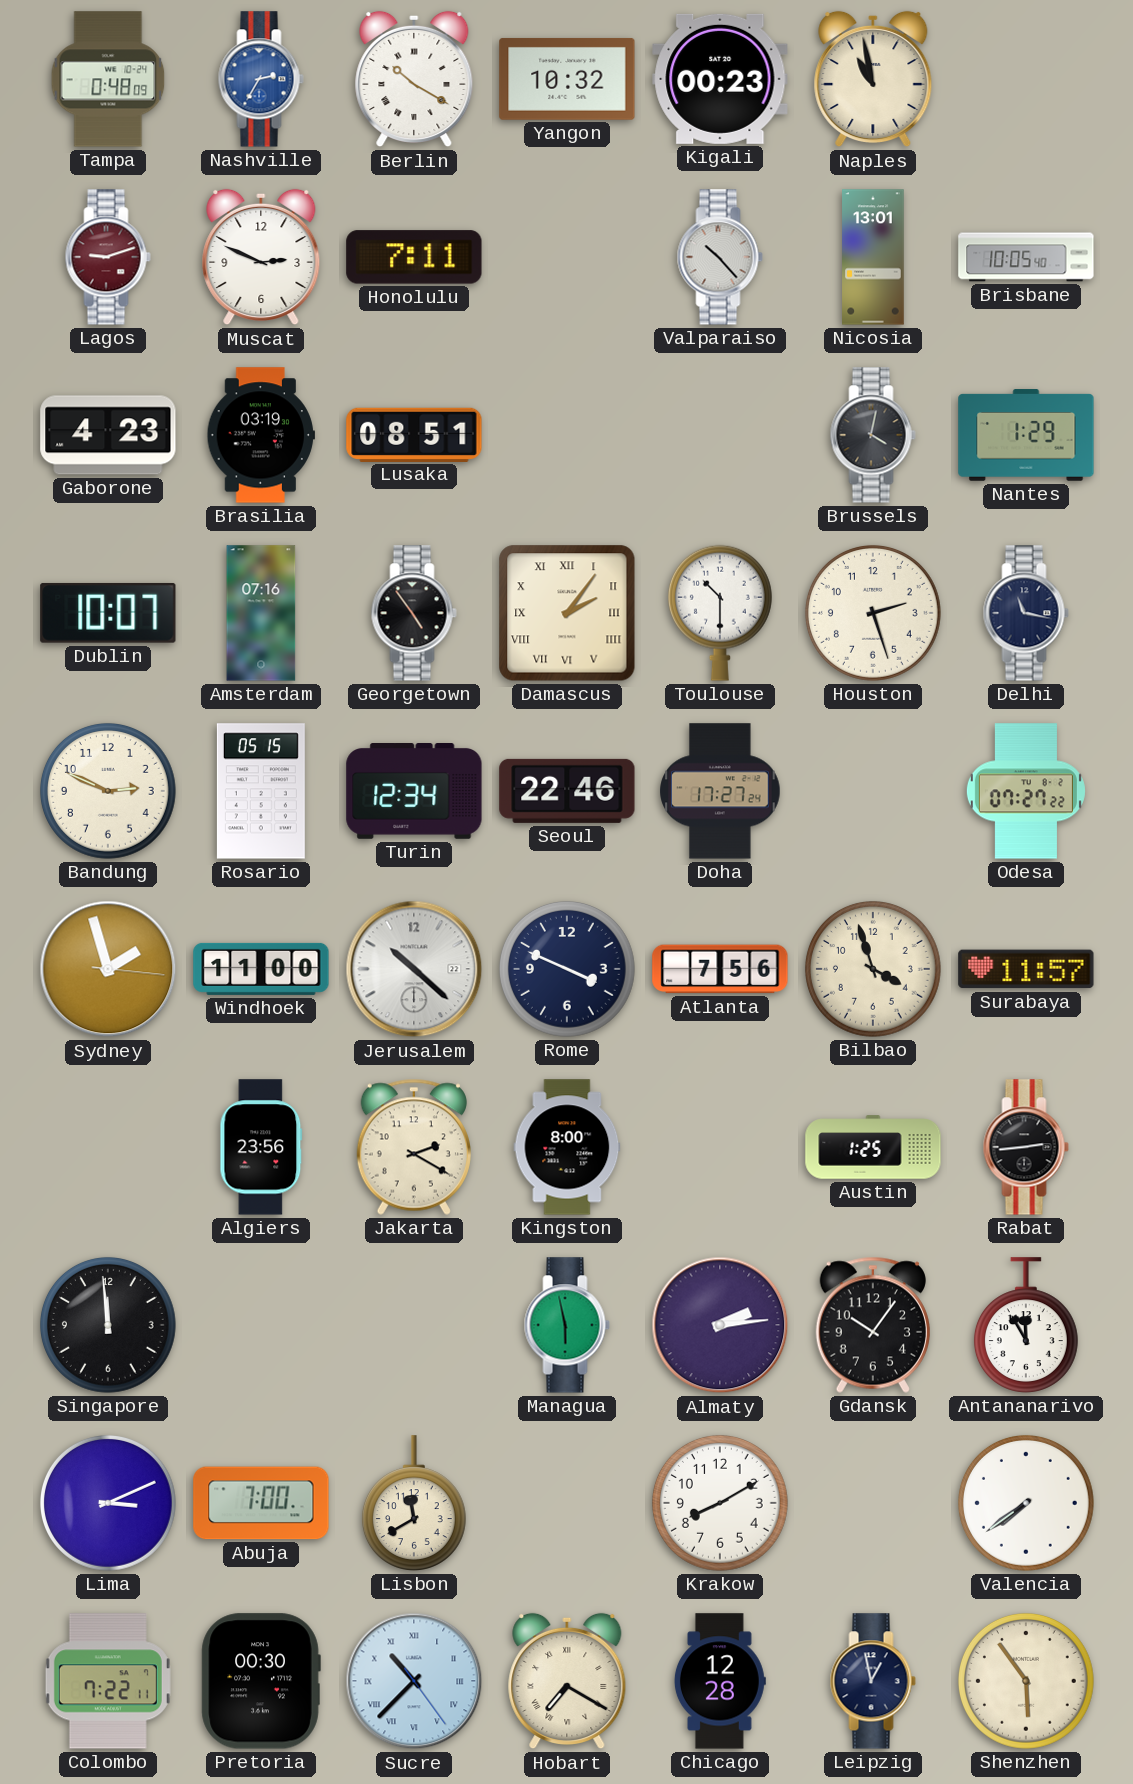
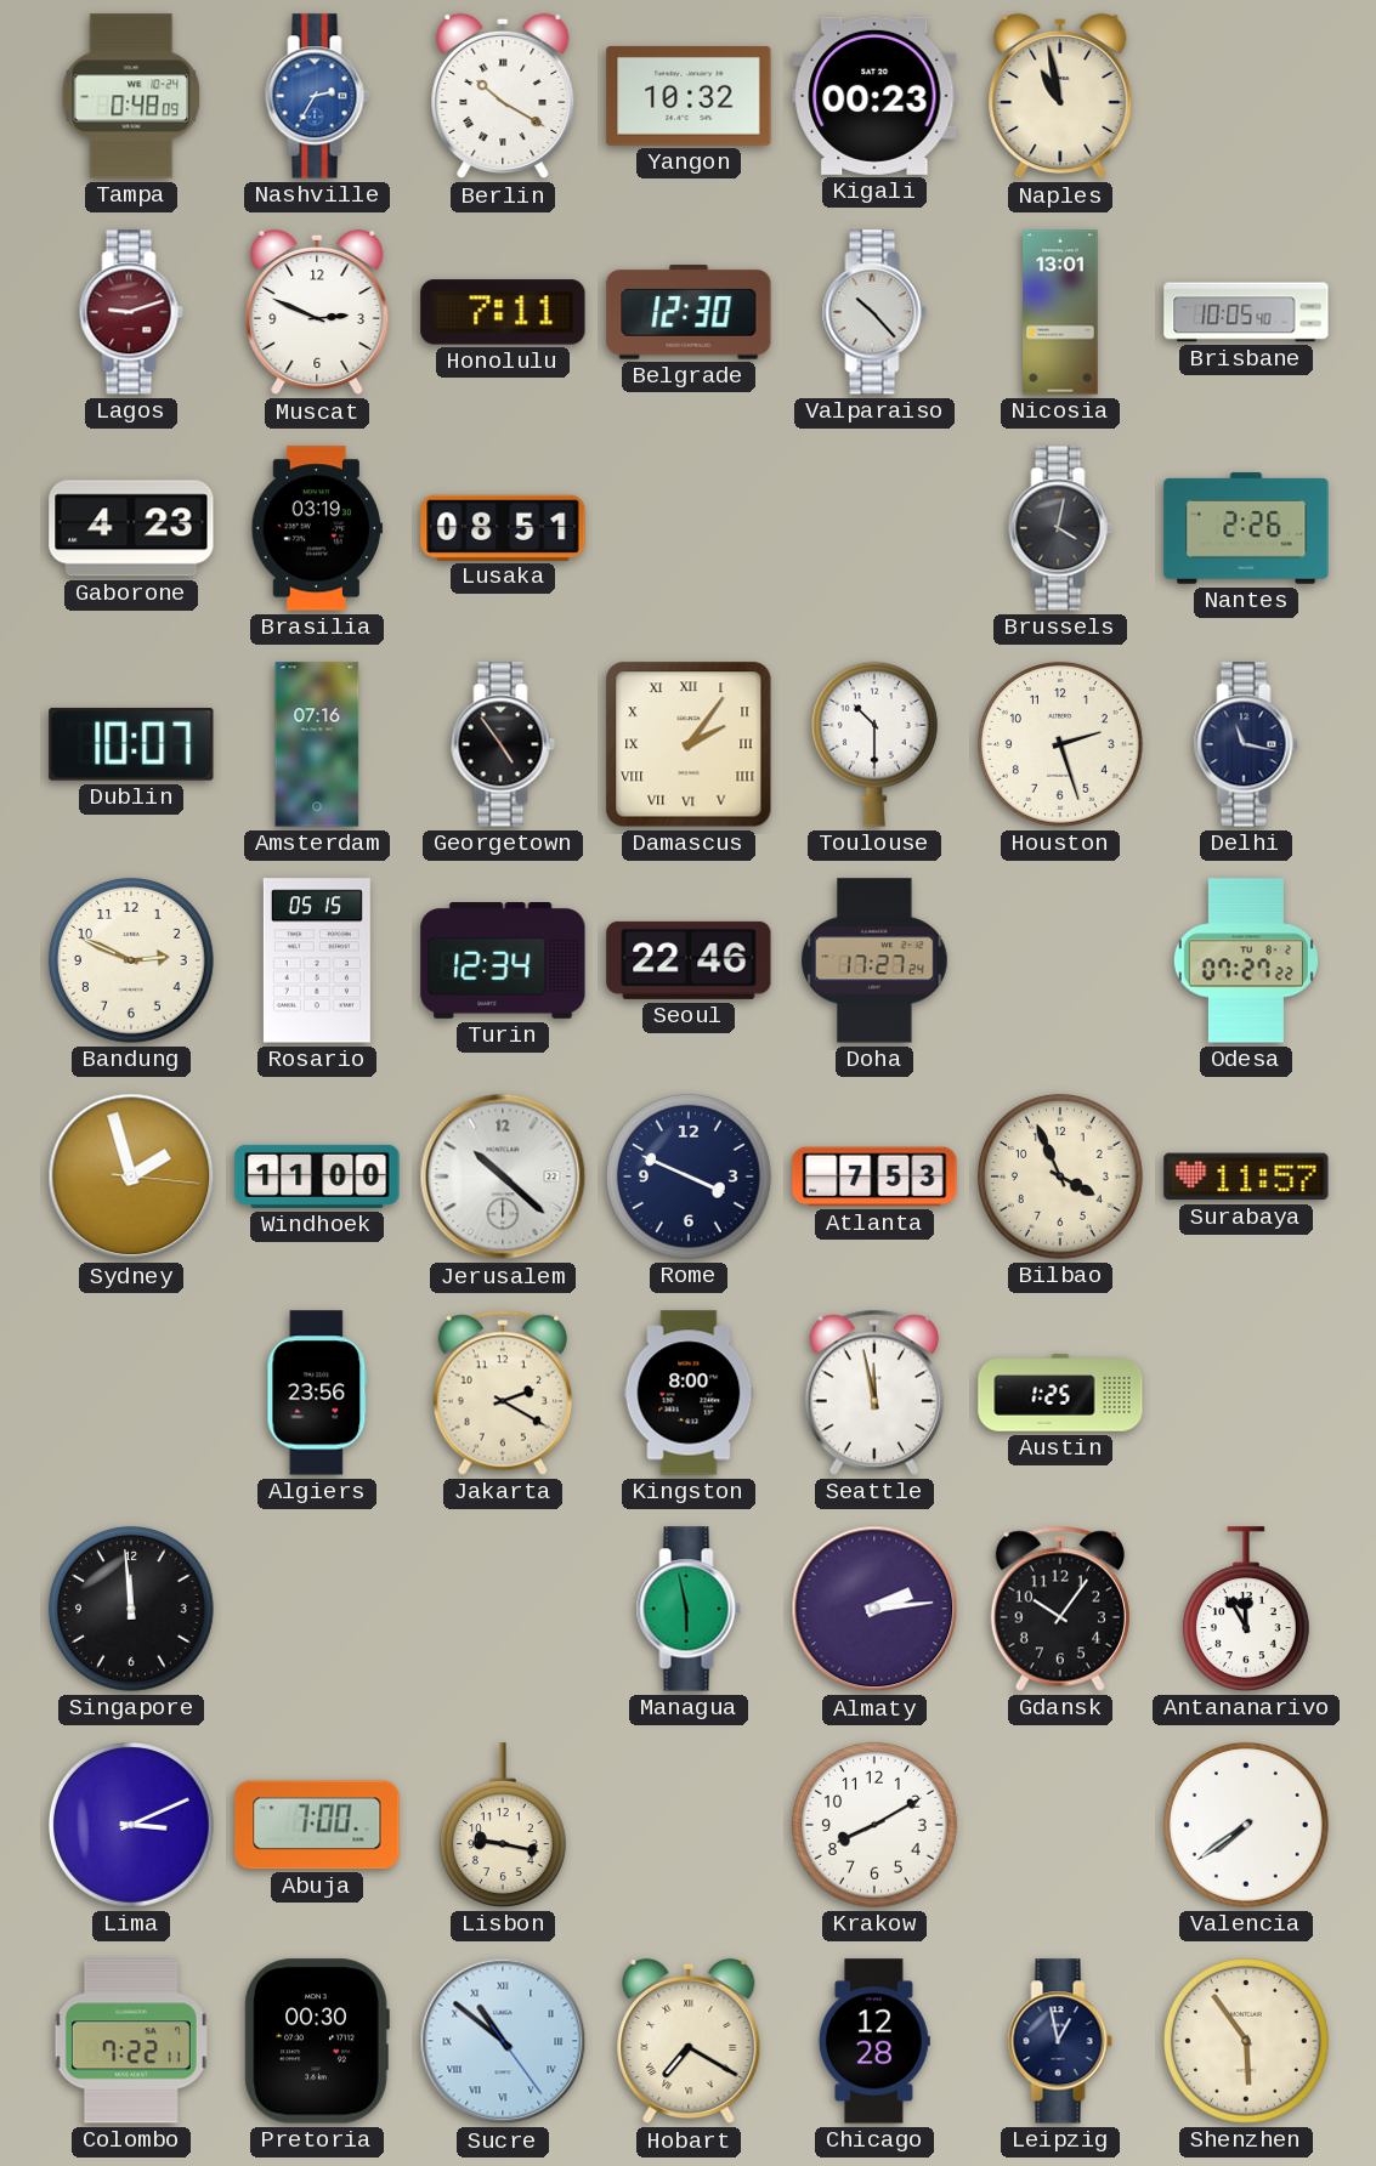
Belgrade: none -> 12:30 (689, 313)
Nantes: 1:29 -> 2:26 (1246, 528)
Atlanta: 7:56 -> 7:53 (874, 1176)
Bilbao: 3:57 -> 3:56 (1060, 1176)
Seattle: none -> 11:58 (874, 1393)
Rabat: 2:44 -> none (1026, 1147)
Lisbon: 11:40 -> 9:17 (503, 1825)
Sucre: 10:37 -> 10:51 (503, 2041)
